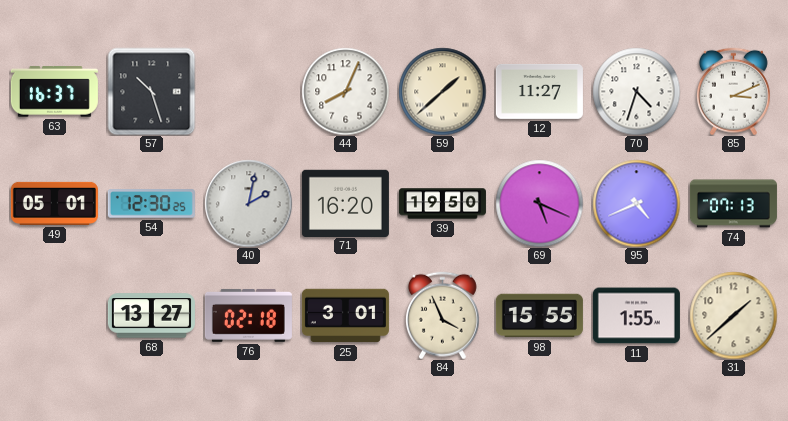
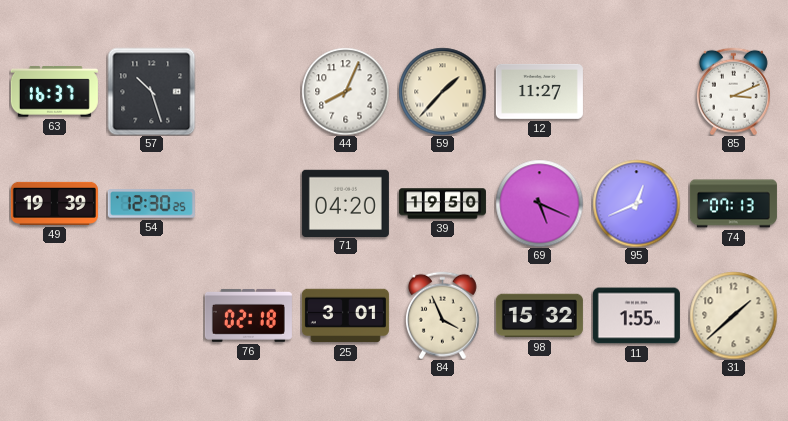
59: 1:38 -> 1:37 (442, 91)
70: 4:33 -> none (636, 91)
49: 05:01 -> 19:39 (54, 203)
40: 2:02 -> none (248, 203)
71: 16:20 -> 04:20 (345, 203)
95: 4:41 -> 12:41 (636, 203)
68: 13:27 -> none (151, 316)
98: 15:55 -> 15:32 (539, 316)
